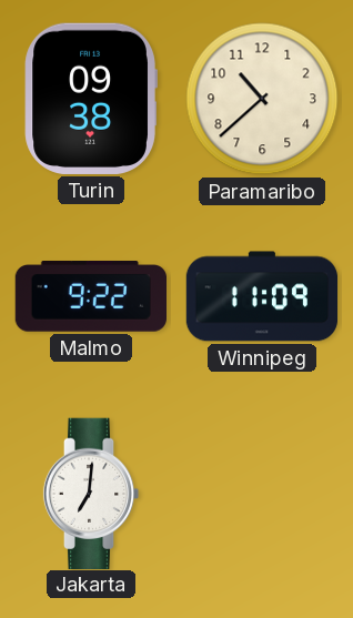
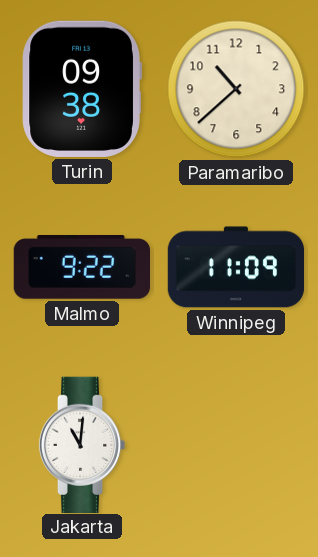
Jakarta: 7:01 -> 11:01 (82, 444)
